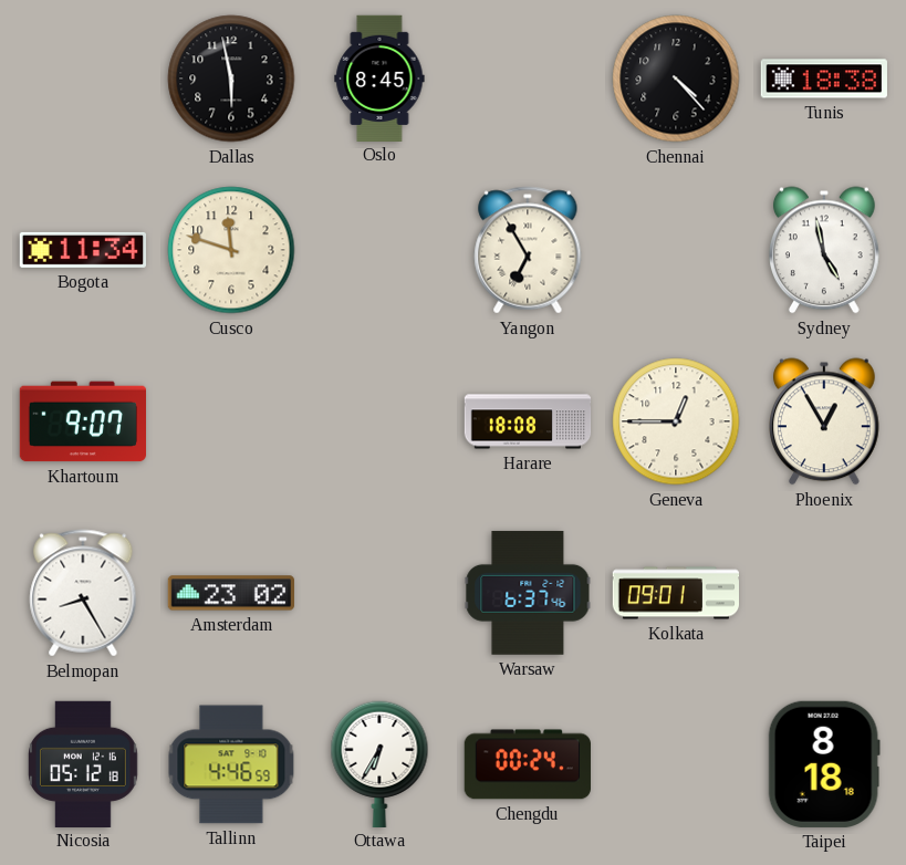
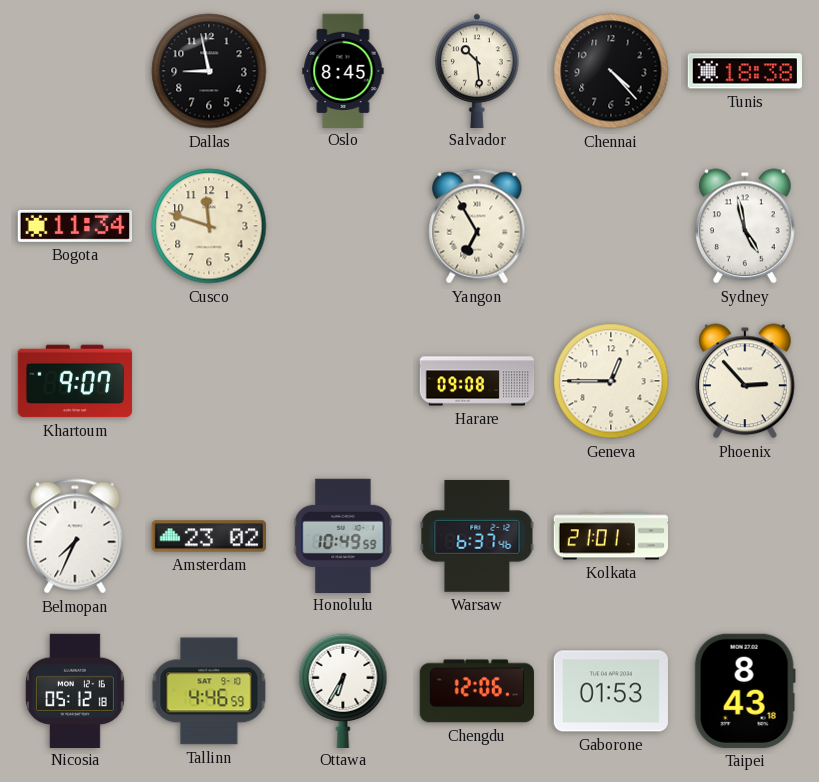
Dallas: 5:58 -> 8:58 (209, 71)
Salvador: none -> 10:29 (477, 70)
Harare: 18:08 -> 09:08 (477, 381)
Phoenix: 12:55 -> 2:53 (746, 381)
Belmopan: 8:25 -> 7:34 (75, 536)
Honolulu: none -> 10:49 (343, 535)
Kolkata: 09:01 -> 21:01 (610, 536)
Chengdu: 00:24 -> 12:06 (477, 691)
Gaborone: none -> 01:53 (611, 691)
Taipei: 8:18 -> 8:43 (745, 691)
